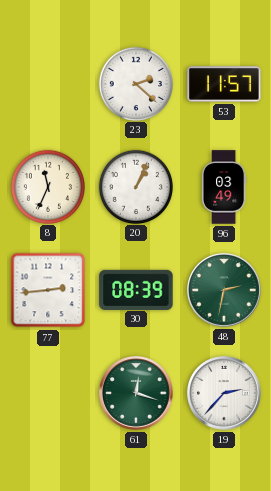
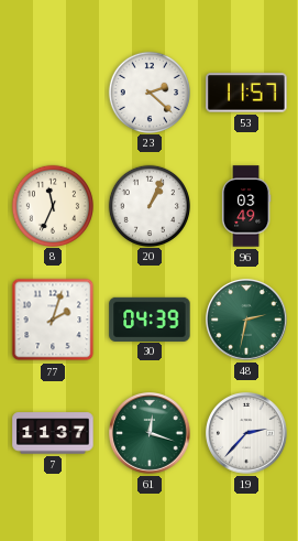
77: 2:44 -> 2:03 (53, 320)
30: 08:39 -> 04:39 (150, 318)
7: none -> 11:37 (53, 433)
